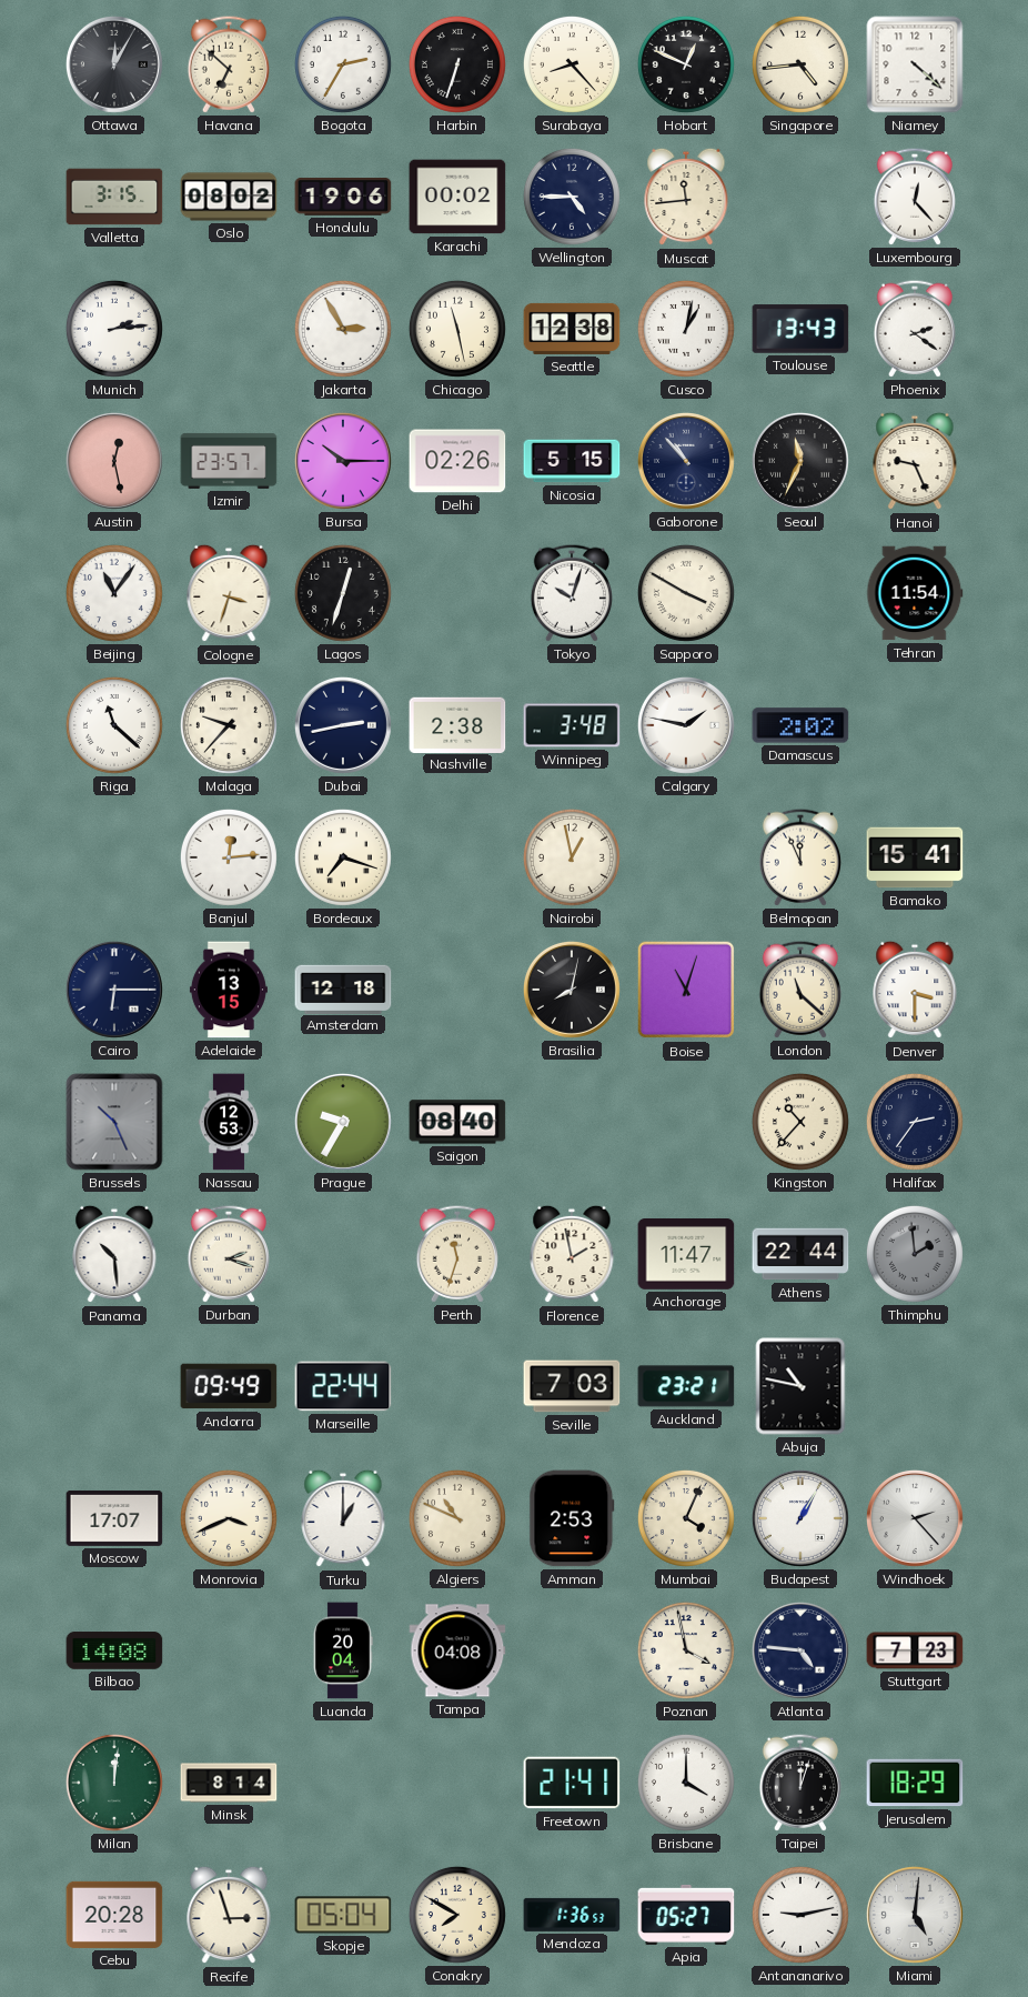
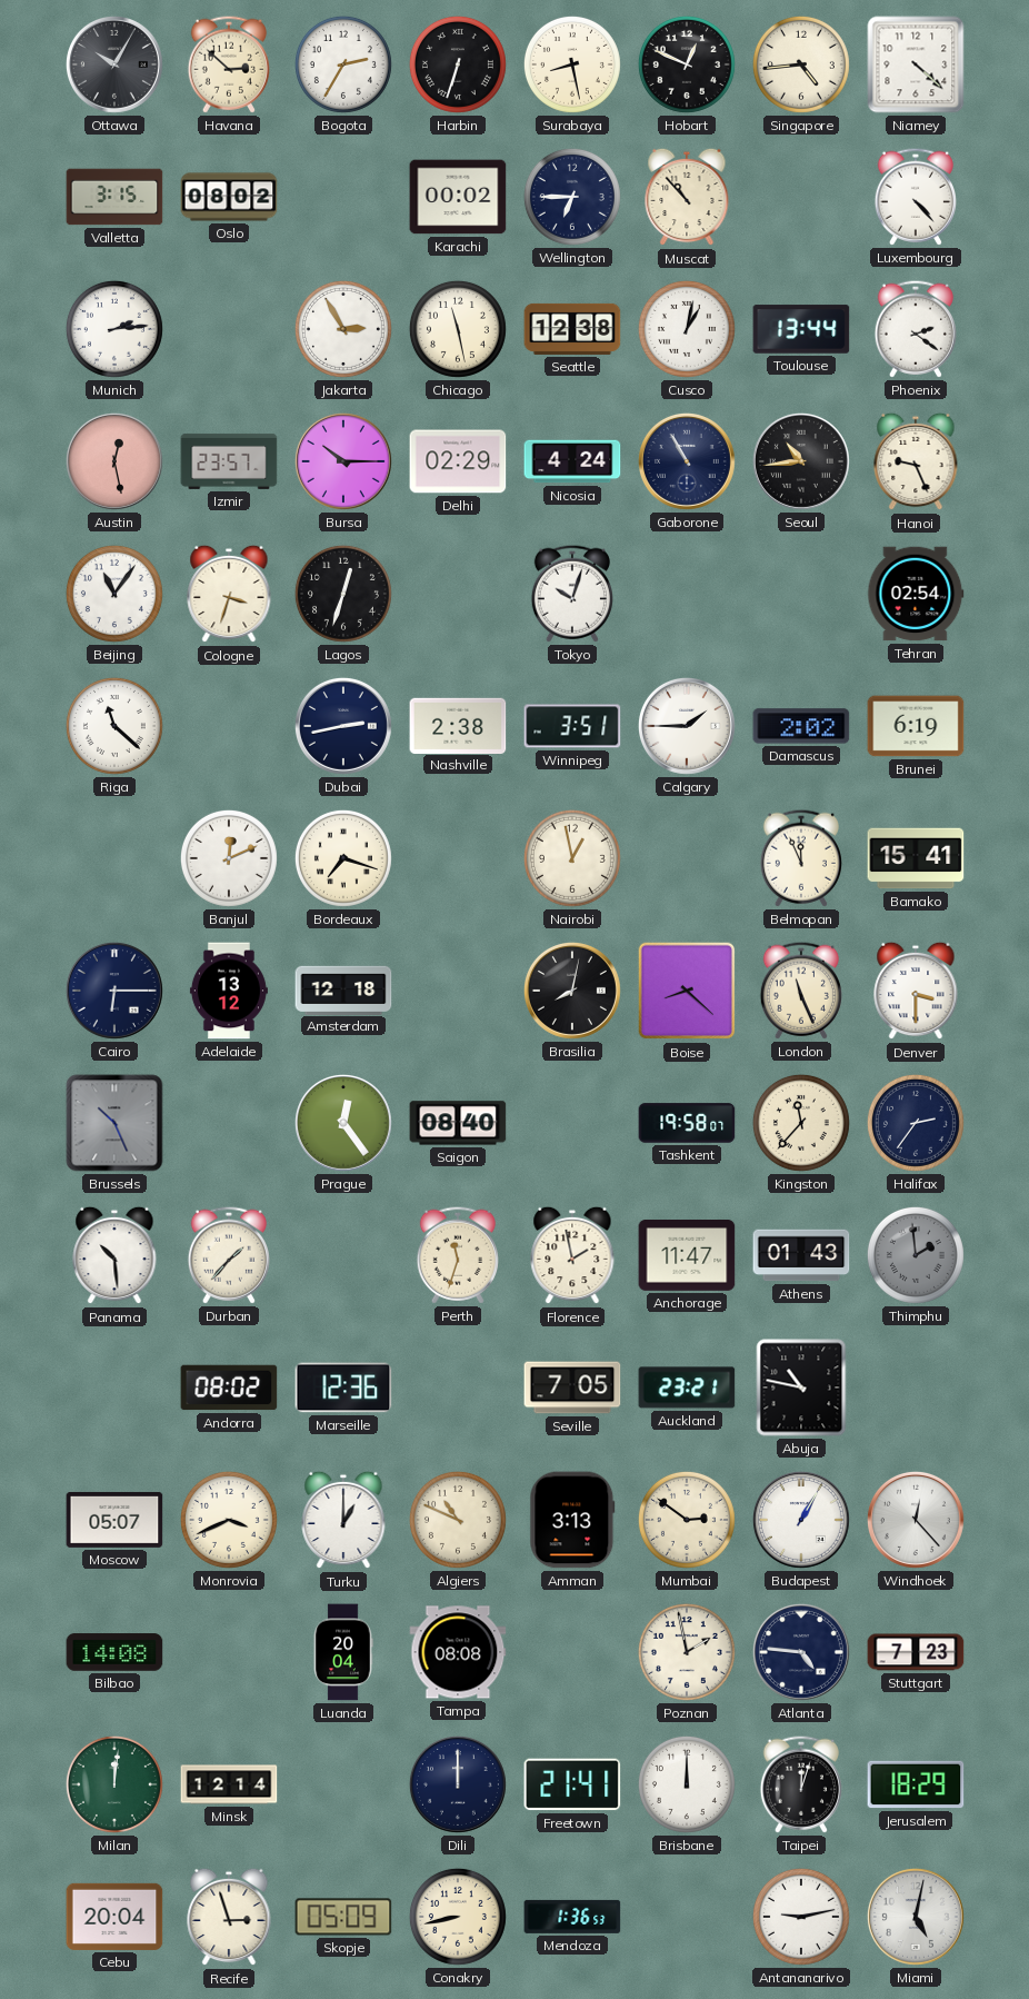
Ottawa: 12:05 -> 10:05 (114, 64)
Havana: 6:52 -> 2:52 (229, 64)
Surabaya: 8:23 -> 8:28 (572, 64)
Honolulu: 19:06 -> none (343, 198)
Wellington: 4:45 -> 6:45 (572, 197)
Muscat: 11:44 -> 10:53 (687, 197)
Luxembourg: 12:23 -> 4:23 (916, 197)
Toulouse: 13:43 -> 13:44 (801, 329)
Delhi: 02:26 -> 02:29 (458, 461)
Nicosia: 5:15 -> 4:24 (572, 461)
Gaborone: 10:53 -> 10:55 (687, 461)
Seoul: 11:34 -> 10:44 (801, 461)
Sapporo: 3:50 -> none (686, 593)
Tehran: 11:54 -> 02:54 (916, 594)
Malaga: 9:37 -> none (229, 725)
Winnipeg: 3:48 -> 3:51 (572, 726)
Calgary: 1:47 -> 1:45 (687, 726)
Brunei: none -> 6:19 (916, 726)
Banjul: 12:14 -> 12:11 (229, 858)
Adelaide: 13:15 -> 13:12 (229, 991)
Boise: 11:03 -> 8:22 (687, 991)
London: 11:22 -> 11:26 (801, 991)
Nassau: 12:53 -> none (228, 1122)
Prague: 9:35 -> 12:24 (343, 1123)
Tashkent: none -> 19:58 (687, 1123)
Kingston: 10:37 -> 11:37 (801, 1123)
Durban: 2:18 -> 1:37 (229, 1255)
Athens: 22:44 -> 01:43 (801, 1255)
Andorra: 09:49 -> 08:02 (229, 1388)
Marseille: 22:44 -> 12:36 (343, 1388)
Seville: 7:03 -> 7:05 (572, 1388)
Moscow: 17:07 -> 05:07 (114, 1520)
Amman: 2:53 -> 3:13 (572, 1520)
Mumbai: 4:04 -> 2:51 (687, 1520)
Windhoek: 2:23 -> 12:23 (916, 1520)
Tampa: 04:08 -> 08:08 (458, 1652)
Poznan: 3:58 -> 1:58 (687, 1652)
Minsk: 8:14 -> 12:14 (229, 1784)
Dili: none -> 12:00 (458, 1784)
Brisbane: 4:00 -> 12:00 (687, 1784)
Cebu: 20:28 -> 20:04 (114, 1917)
Skopje: 05:04 -> 05:09 (343, 1917)
Conakry: 7:50 -> 8:43 (458, 1917)
Apia: 05:27 -> none (686, 1915)
Miami: 5:01 -> 5:02 (916, 1917)
